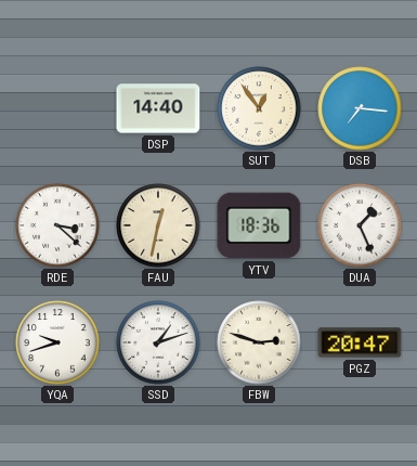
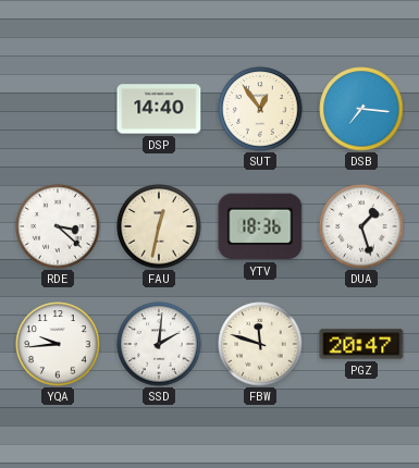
DUA: 1:26 -> 1:27 (361, 226)
YQA: 9:42 -> 9:44 (58, 344)
SSD: 1:12 -> 2:01 (159, 344)
FBW: 2:48 -> 11:48 (260, 344)
